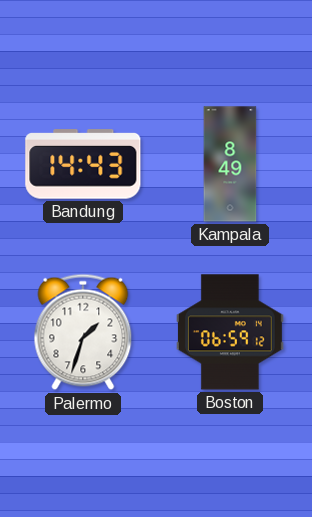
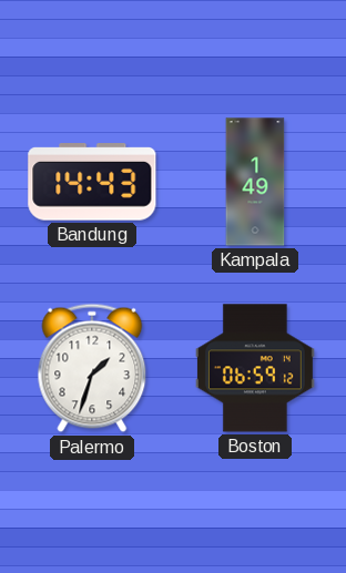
Kampala: 8:49 -> 1:49 (255, 182)
